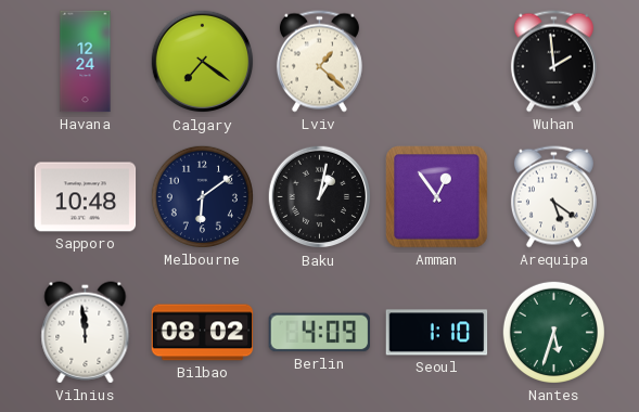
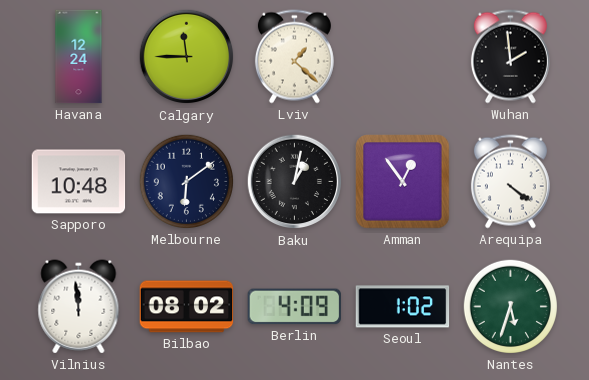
Calgary: 7:21 -> 11:45 (187, 57)
Arequipa: 5:21 -> 4:21 (510, 182)
Seoul: 1:10 -> 1:02 (403, 307)
